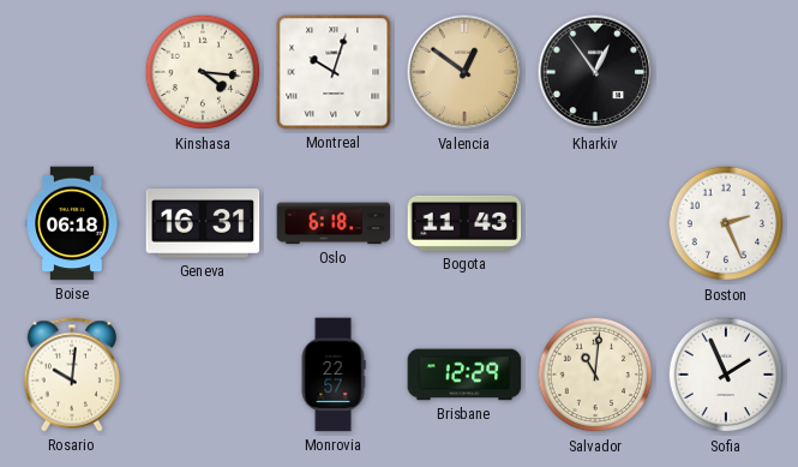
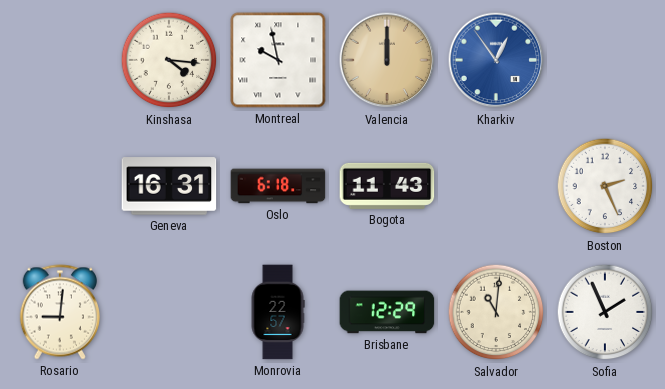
Montreal: 10:03 -> 9:58 (278, 60)
Valencia: 12:51 -> 12:00 (387, 60)
Kharkiv dial: black -> blue (496, 60)
Boise: 06:18 -> none (72, 223)
Rosario: 10:01 -> 9:01 (59, 312)
